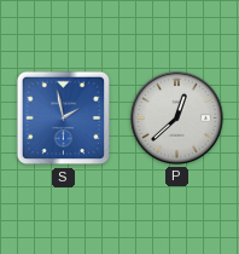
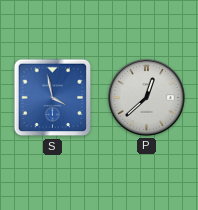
S: 1:58 -> 3:58 (53, 98)
